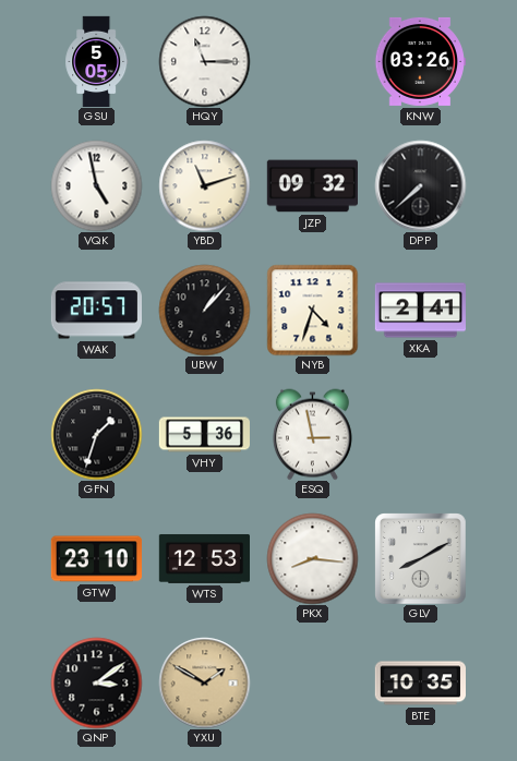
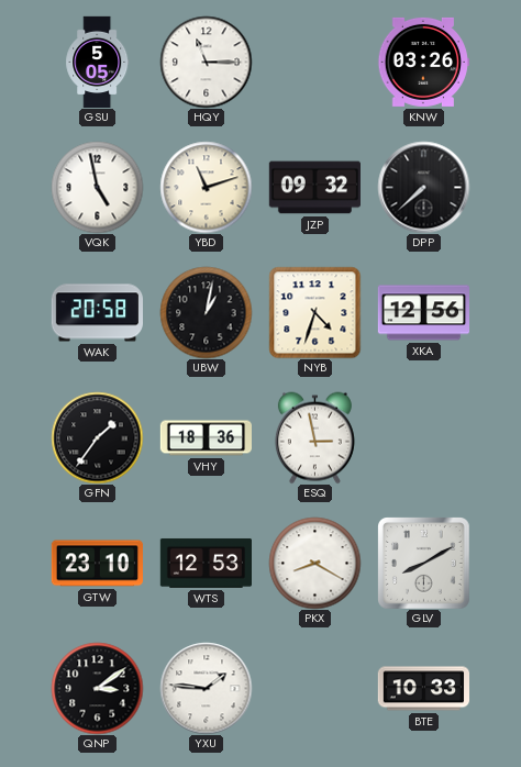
WAK: 20:57 -> 20:58 (97, 313)
UBW: 1:07 -> 1:02 (206, 312)
XKA: 2:41 -> 12:56 (423, 313)
GFN: 1:33 -> 1:36 (97, 437)
VHY: 5:36 -> 18:36 (206, 438)
PKX: 8:16 -> 8:20 (314, 563)
YXU: 1:50 -> 1:46 (206, 688)
YXU dial: champagne -> white (206, 688)
BTE: 10:35 -> 10:33 (423, 689)
